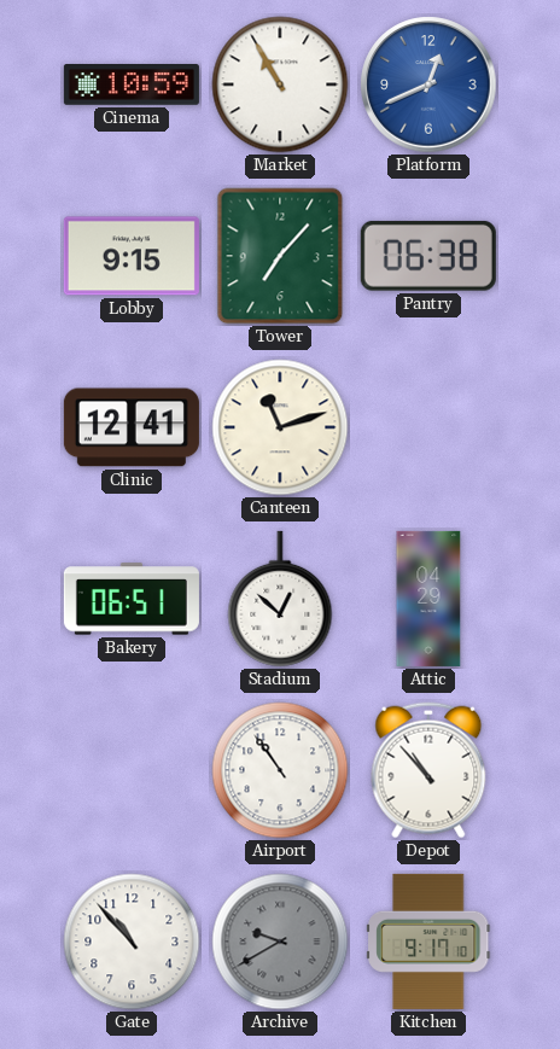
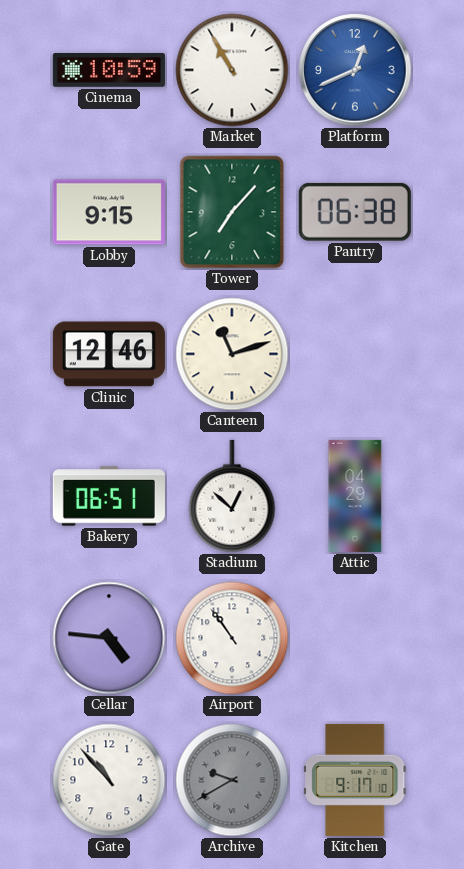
Clinic: 12:41 -> 12:46 (109, 354)
Cellar: none -> 4:46 (109, 638)
Depot: 10:53 -> none (428, 770)
